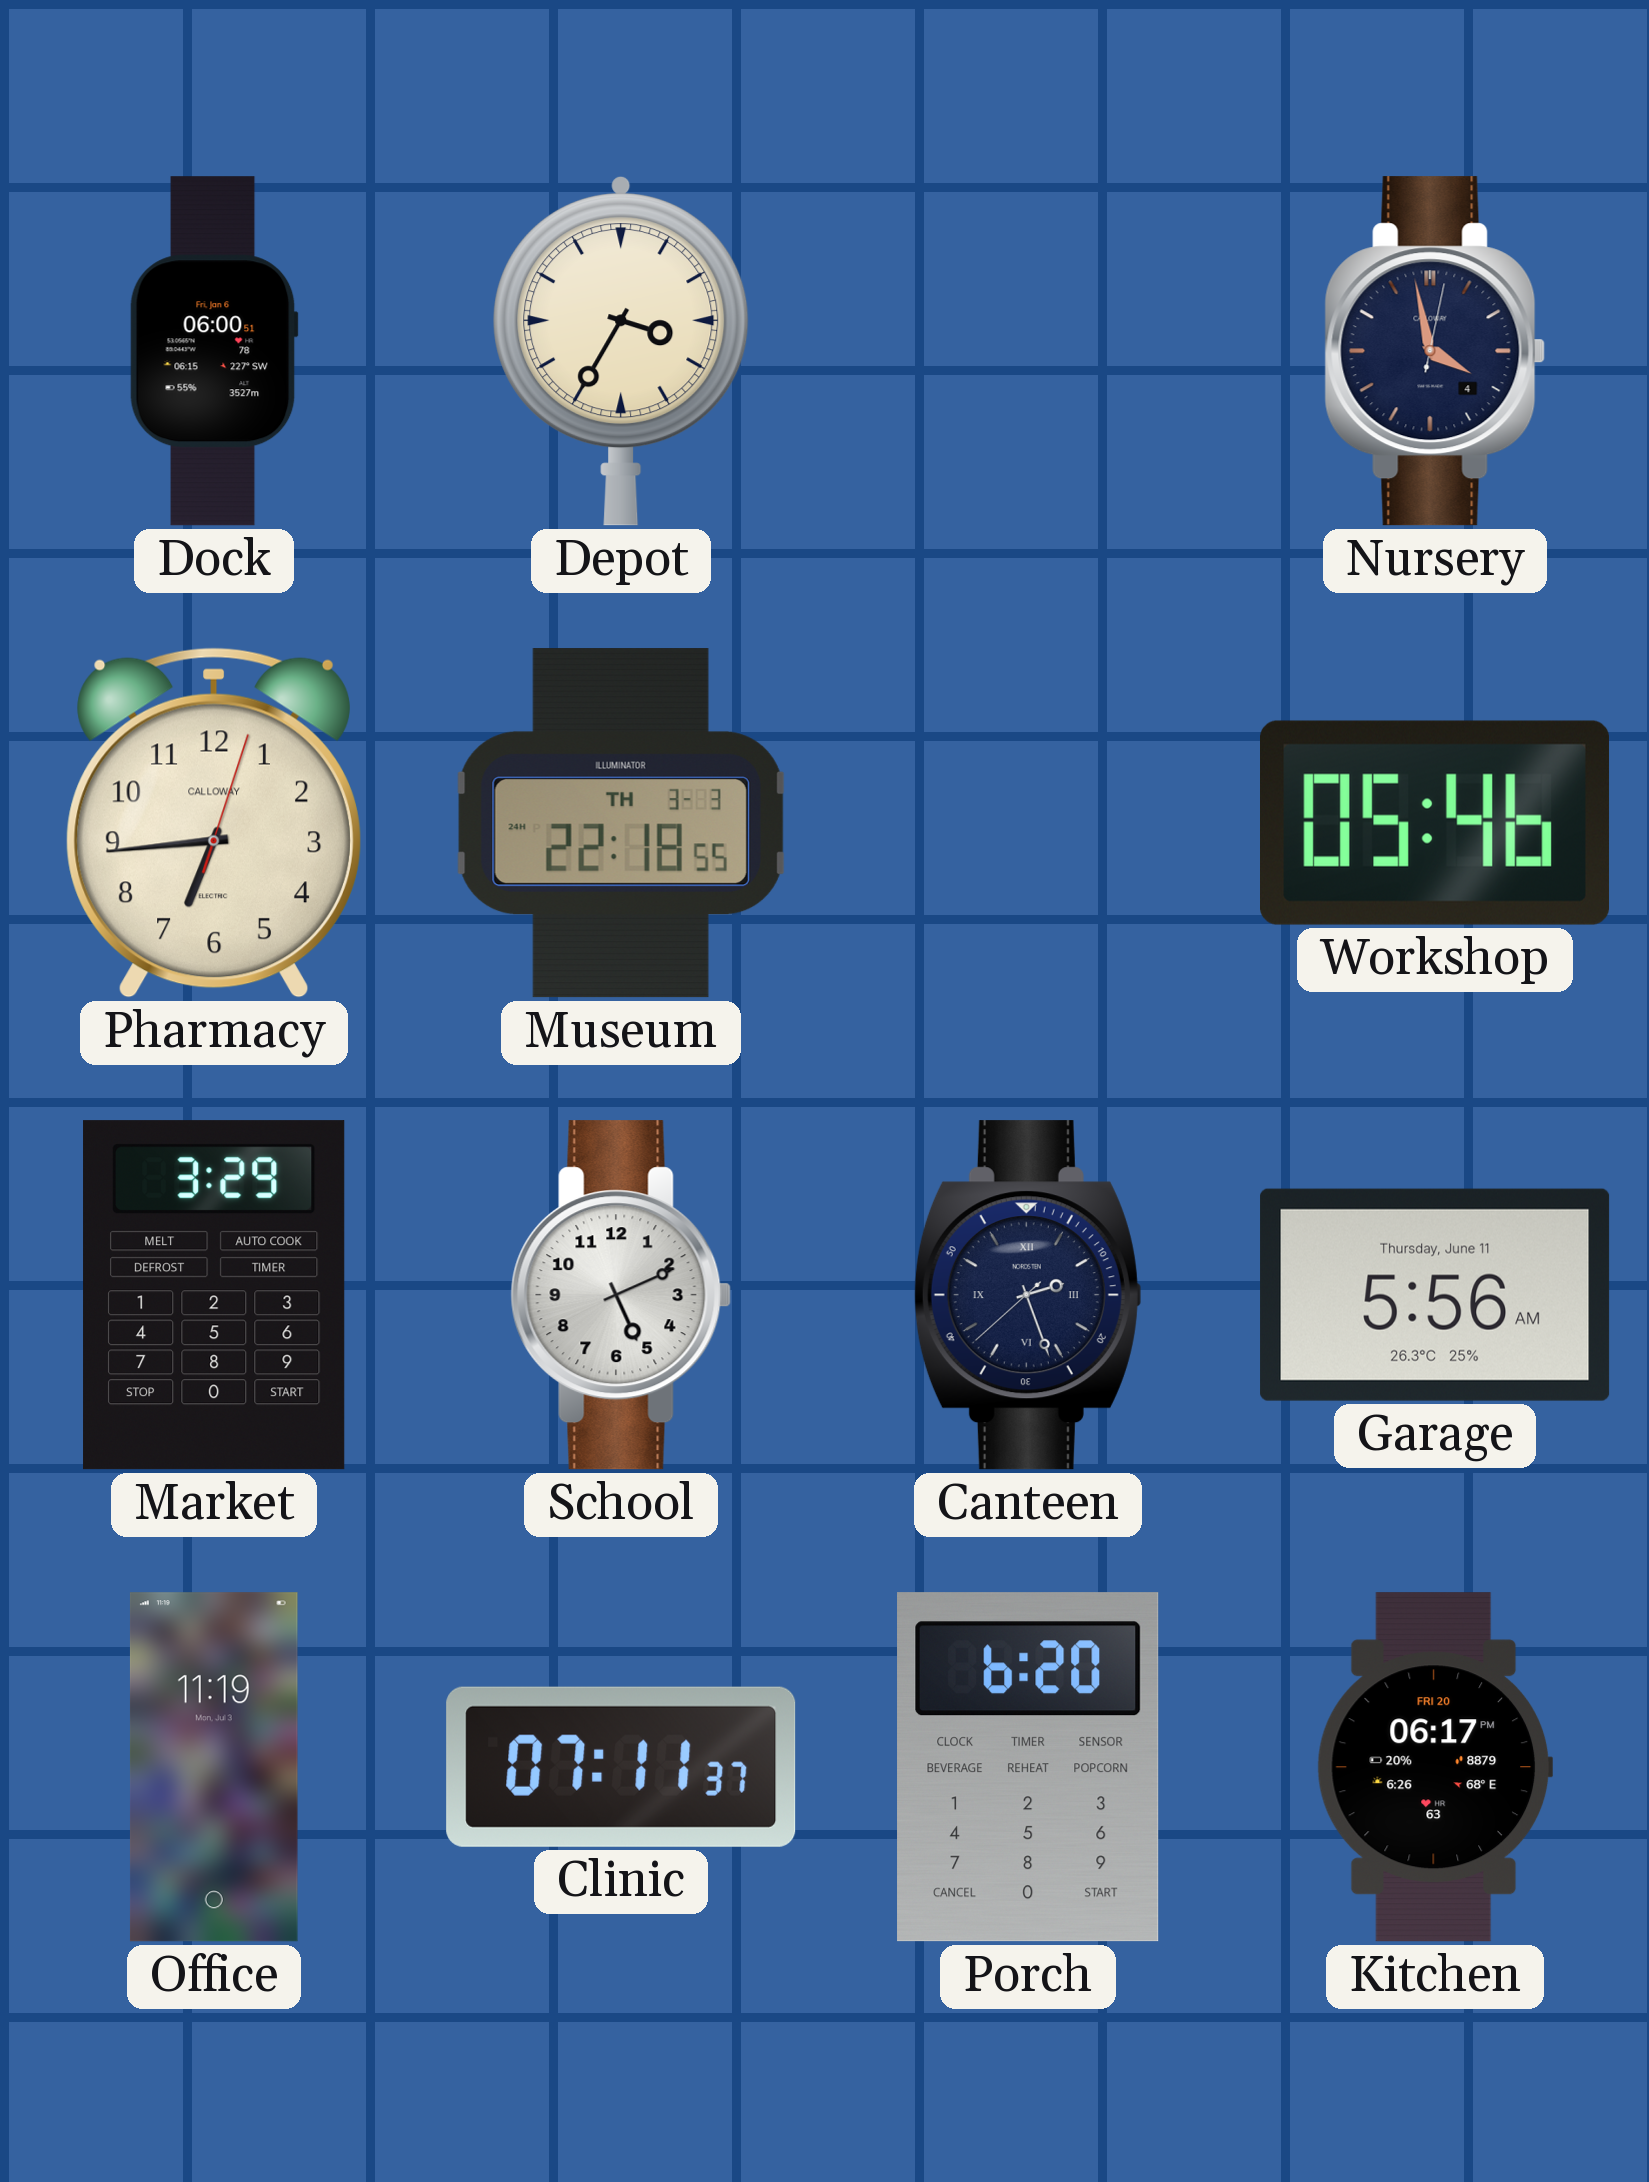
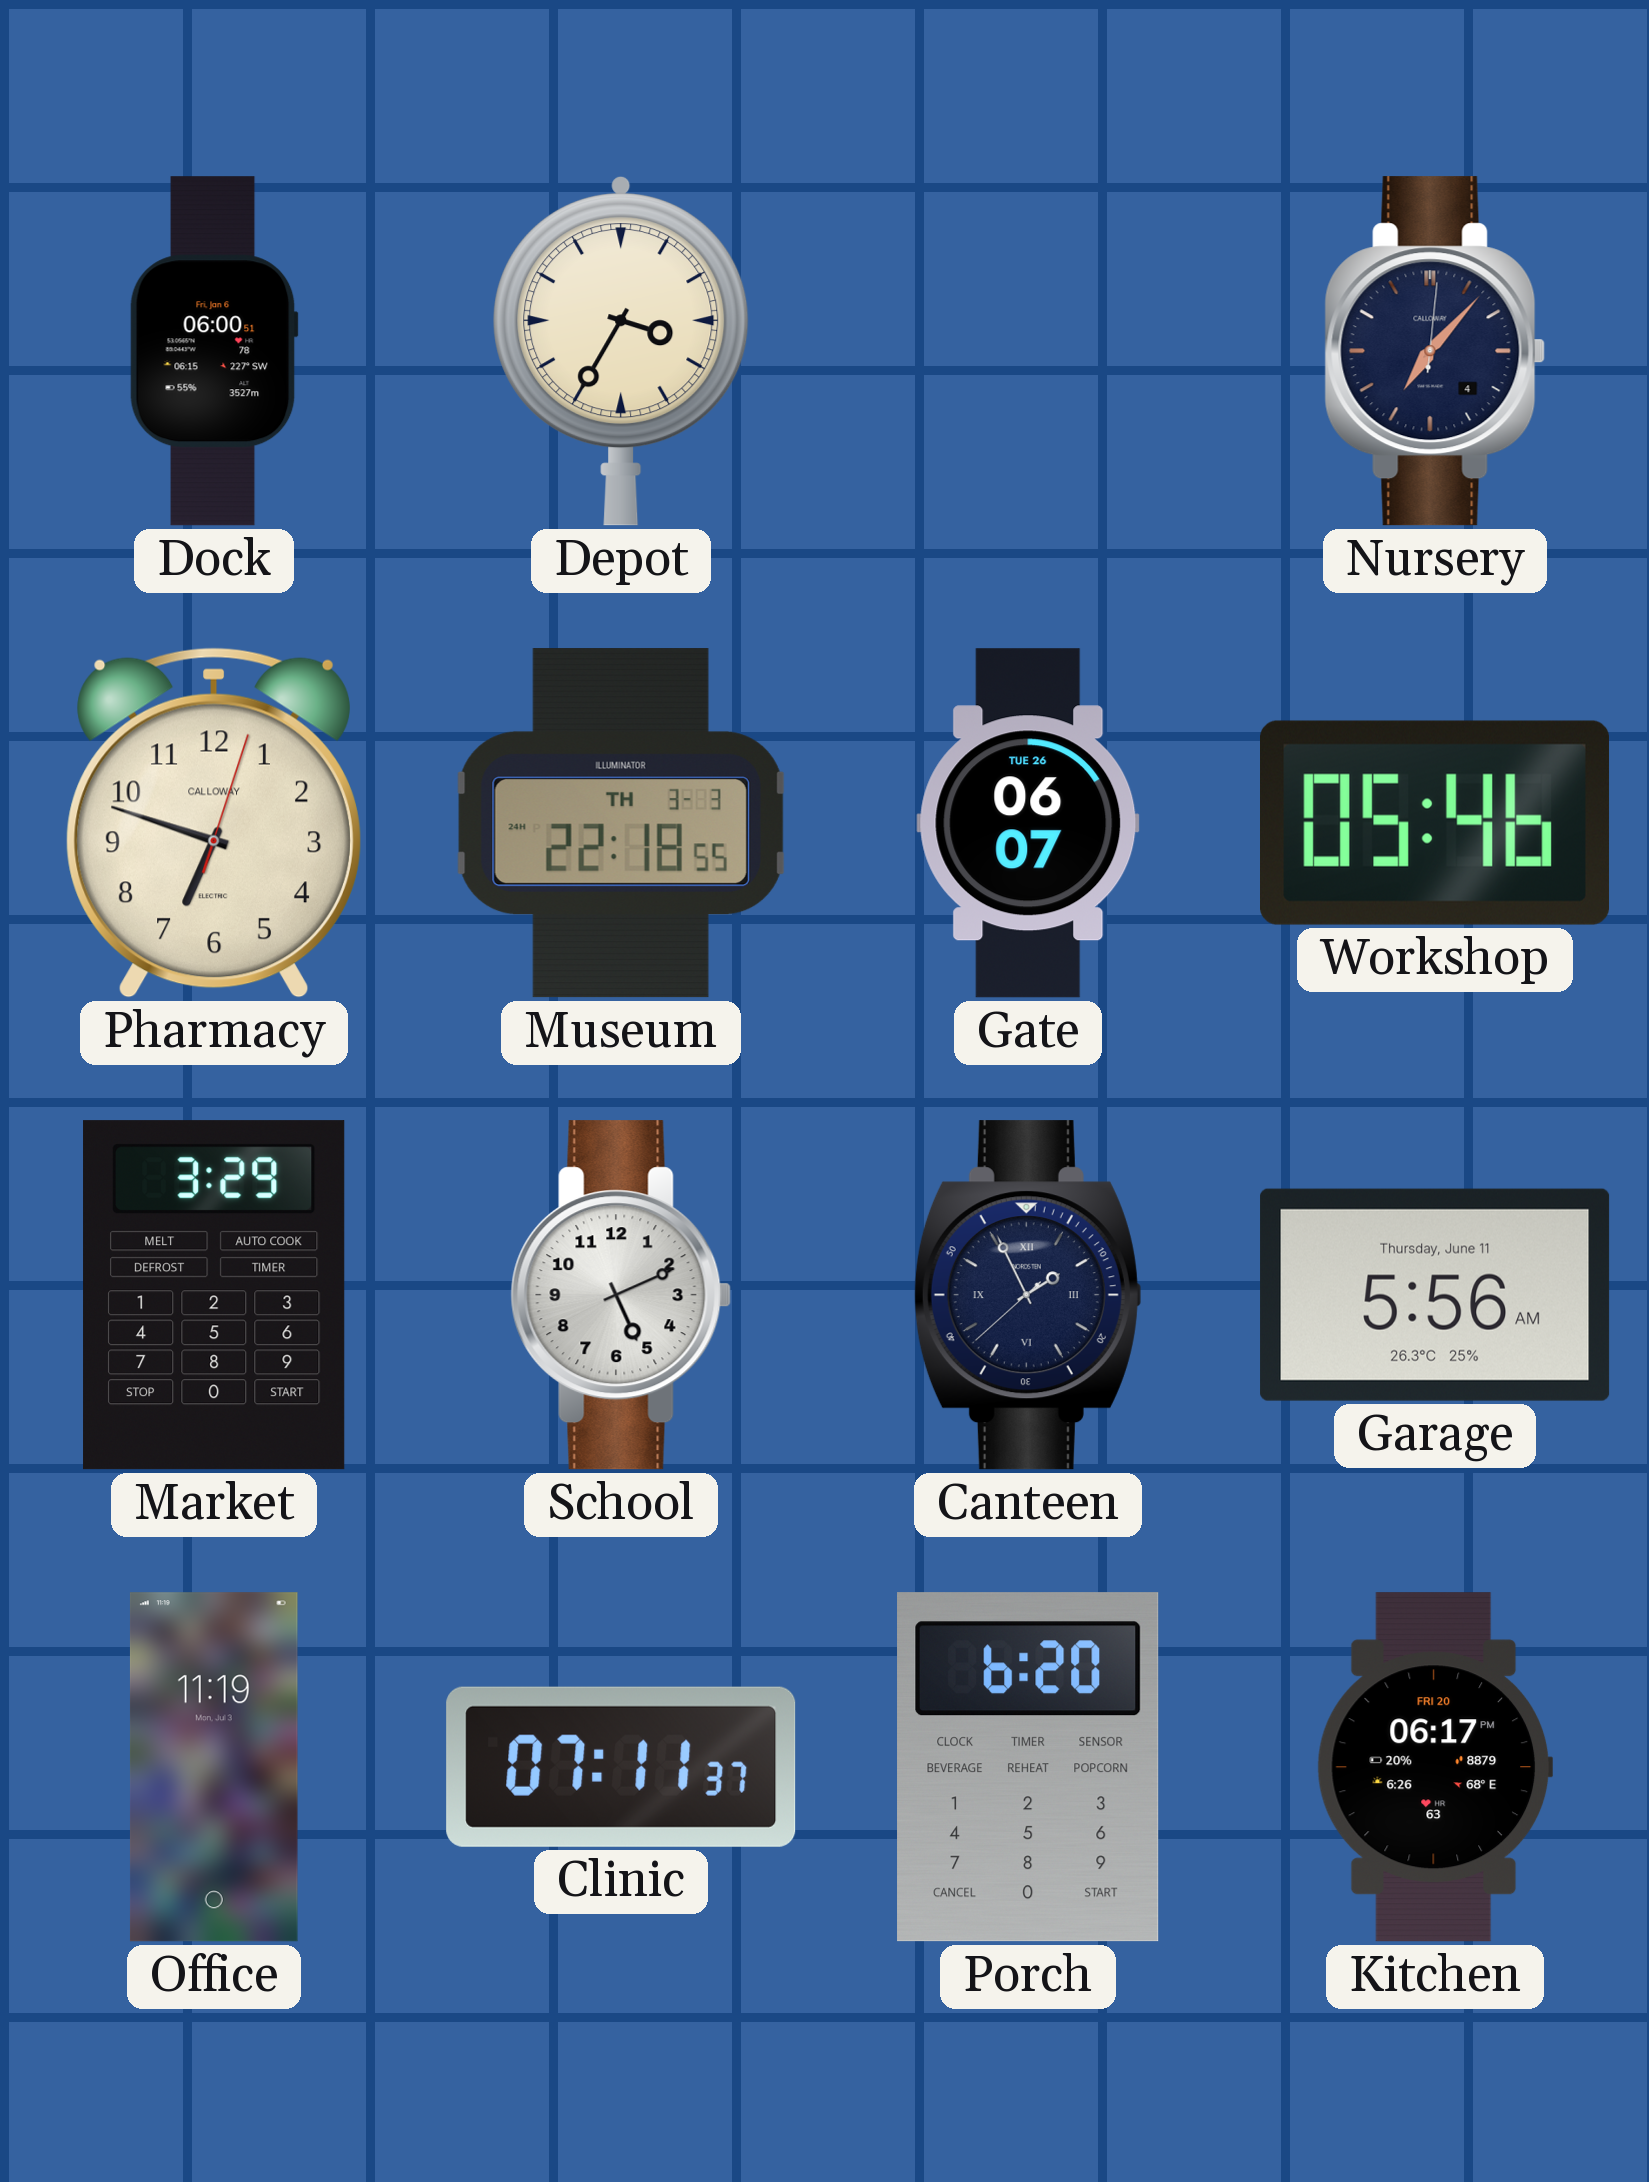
Nursery: 3:58 -> 7:07 (1435, 351)
Pharmacy: 6:44 -> 6:48 (214, 823)
Gate: none -> 06:07 (1028, 823)
Canteen: 2:26 -> 1:55 (1028, 1295)
